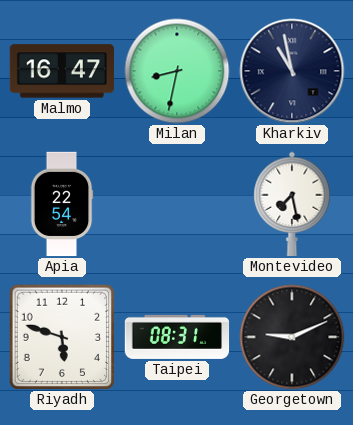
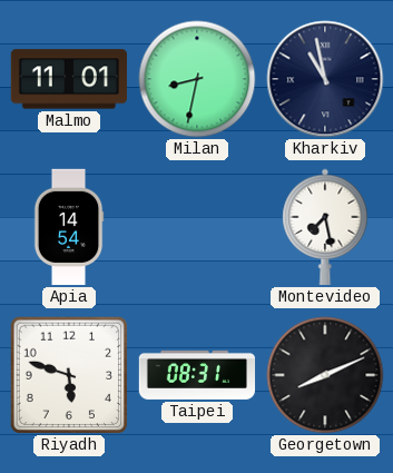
Malmo: 16:47 -> 11:01 (68, 79)
Apia: 22:54 -> 14:54 (69, 227)
Georgetown: 9:11 -> 8:11 (325, 375)
